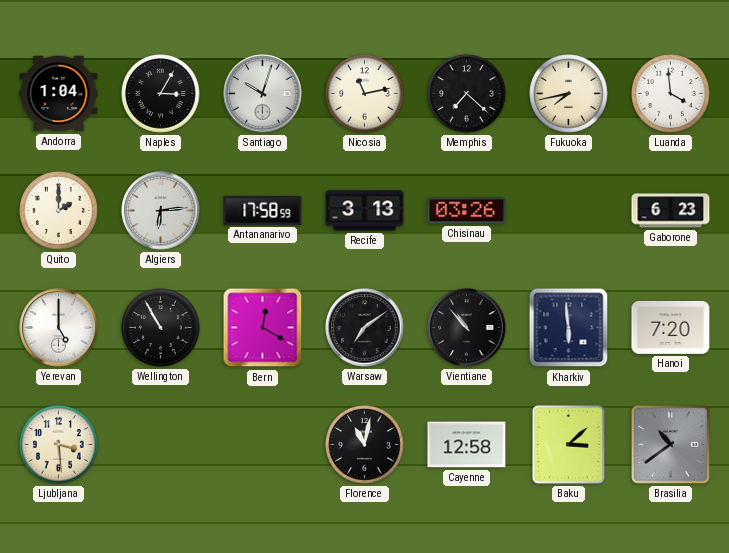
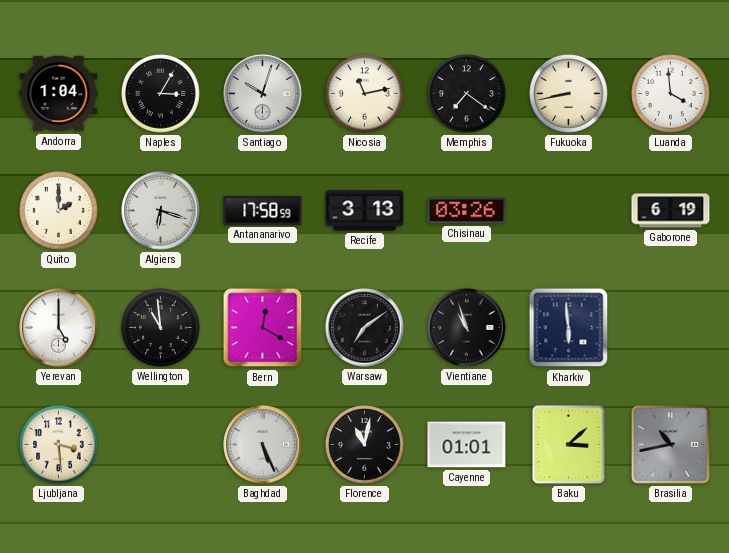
Memphis: 7:22 -> 7:21 (467, 94)
Fukuoka: 7:43 -> 8:43 (569, 94)
Algiers: 6:14 -> 6:18 (161, 211)
Gaborone: 6:23 -> 6:19 (671, 211)
Wellington: 10:55 -> 10:59 (161, 328)
Vientiane: 10:53 -> 10:57 (467, 328)
Hanoi: 7:20 -> none (671, 327)
Baghdad: none -> 5:26 (263, 445)
Cayenne: 12:58 -> 01:01 (467, 445)
Brasilia: 10:39 -> 10:43 (671, 445)
